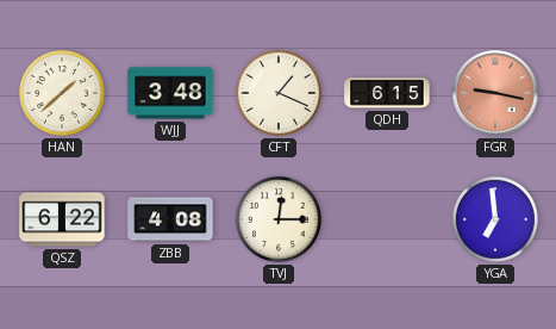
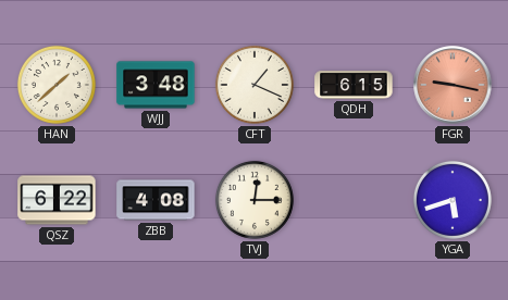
YGA: 6:59 -> 5:42 (453, 200)
